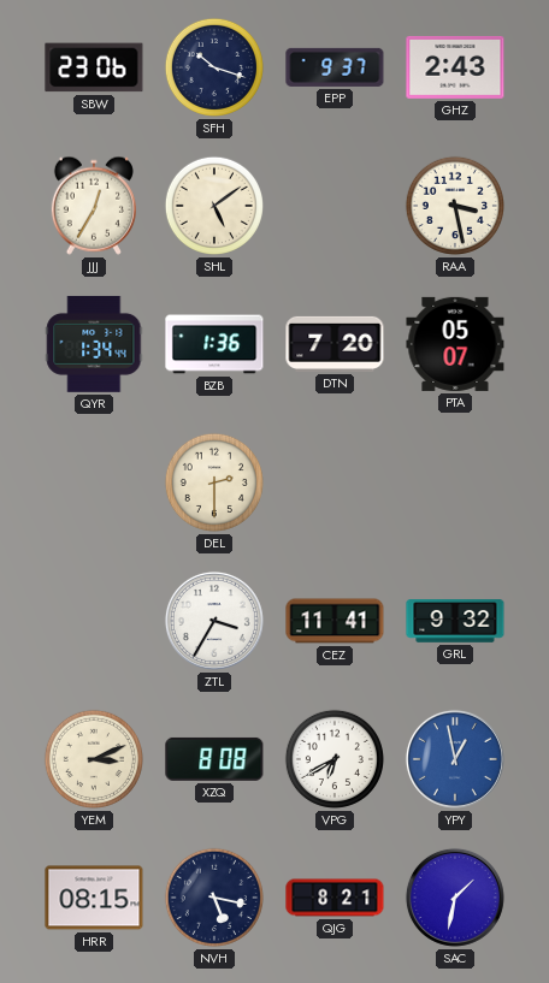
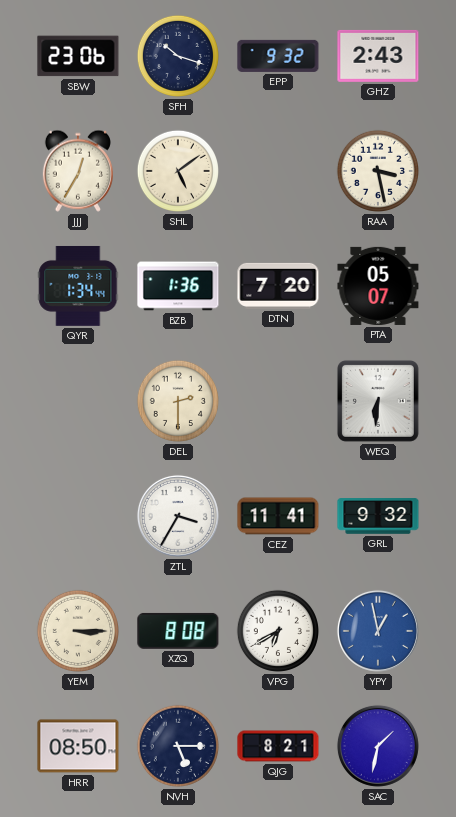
EPP: 9:37 -> 9:32 (278, 56)
WEQ: none -> 6:31 (378, 401)
YEM: 3:11 -> 3:15 (78, 631)
HRR: 08:15 -> 08:50 (78, 746)
NVH: 5:17 -> 5:15 (178, 746)
